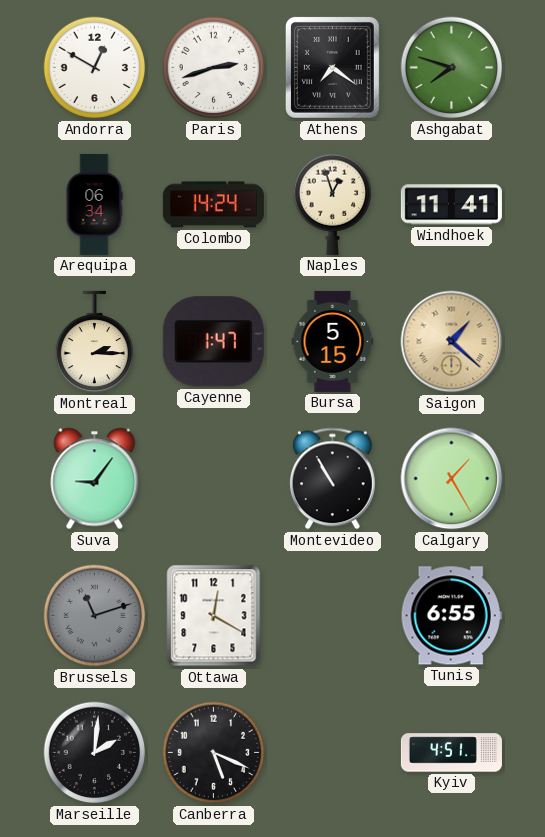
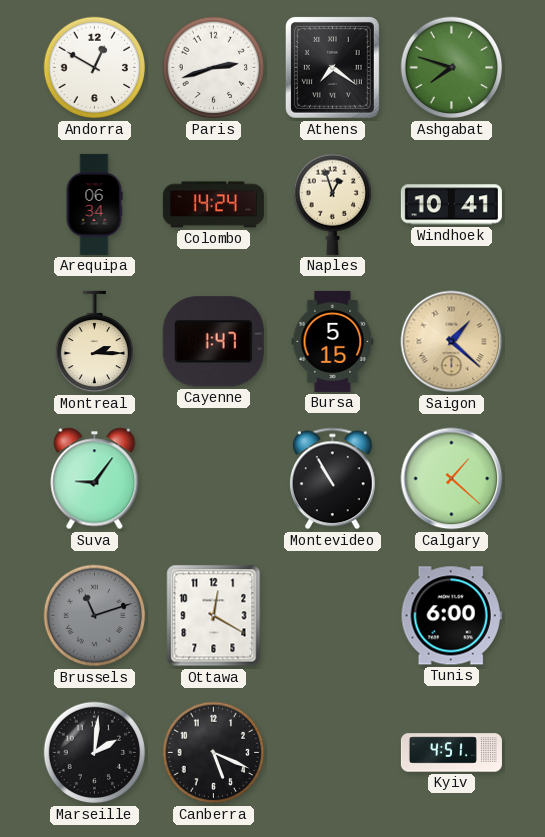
Windhoek: 11:41 -> 10:41 (451, 205)
Calgary: 1:25 -> 1:22 (452, 479)
Tunis: 6:55 -> 6:00 (451, 616)
